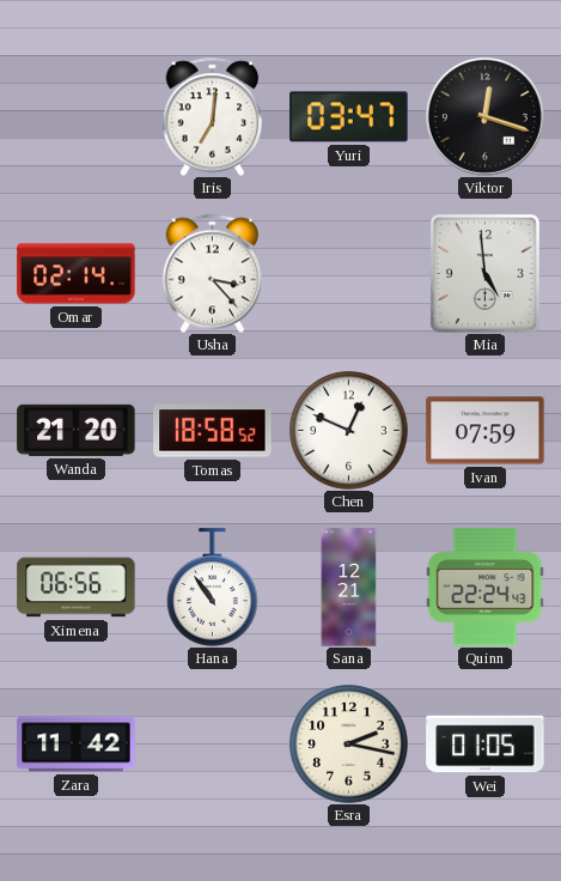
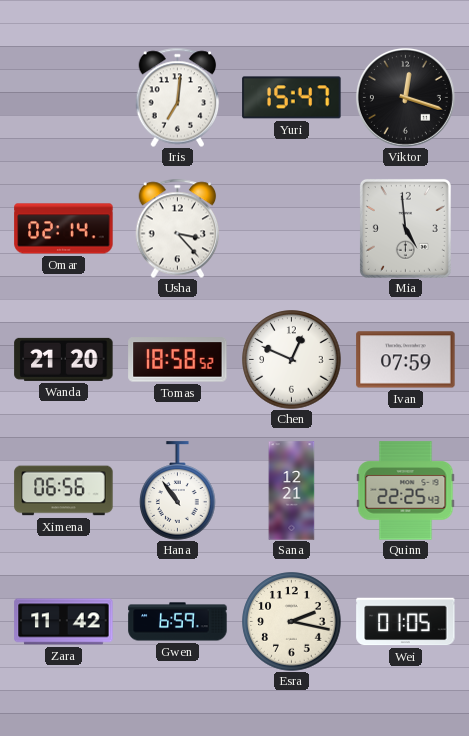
Yuri: 03:47 -> 15:47 (292, 98)
Quinn: 22:24 -> 22:25 (406, 491)
Gwen: none -> 6:59 (178, 622)
